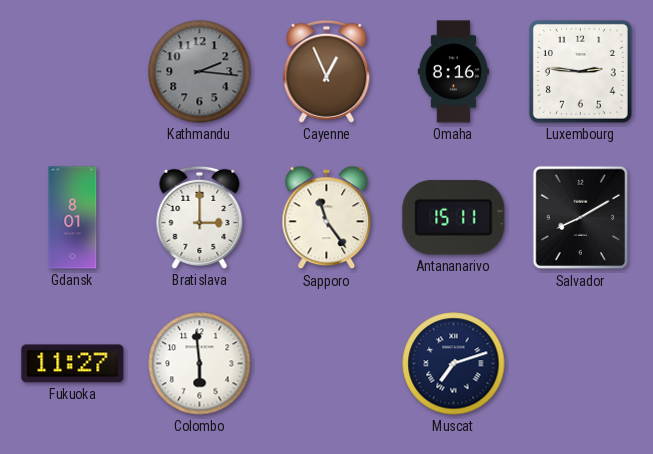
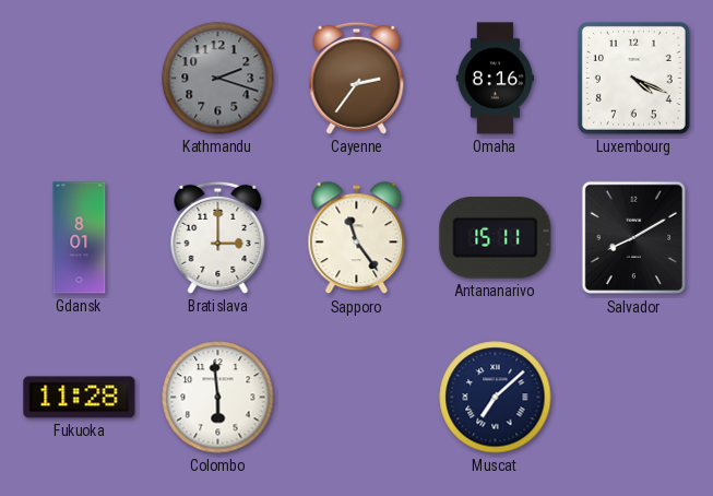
Kathmandu: 2:16 -> 2:18 (218, 79)
Cayenne: 12:56 -> 2:36 (357, 78)
Luxembourg: 2:46 -> 4:19 (633, 78)
Fukuoka: 11:27 -> 11:28 (80, 398)
Muscat: 7:12 -> 7:08 (496, 398)
